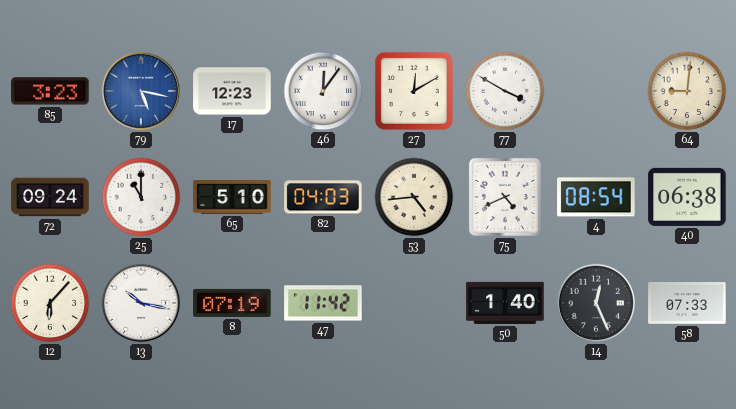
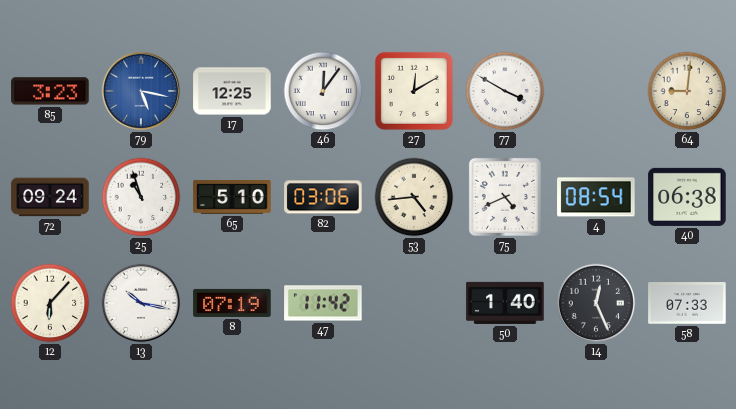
17: 12:23 -> 12:25 (232, 91)
25: 11:00 -> 10:57 (141, 197)
82: 04:03 -> 03:06 (323, 197)
